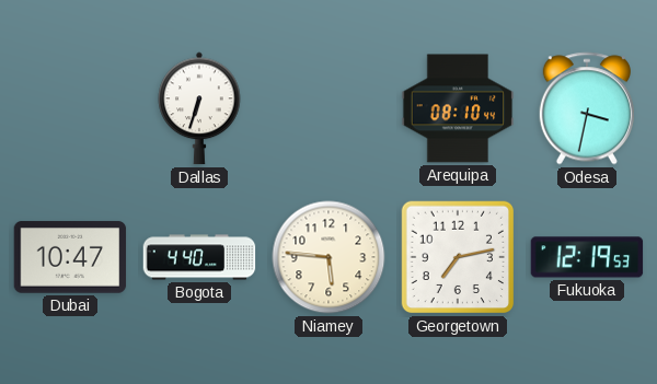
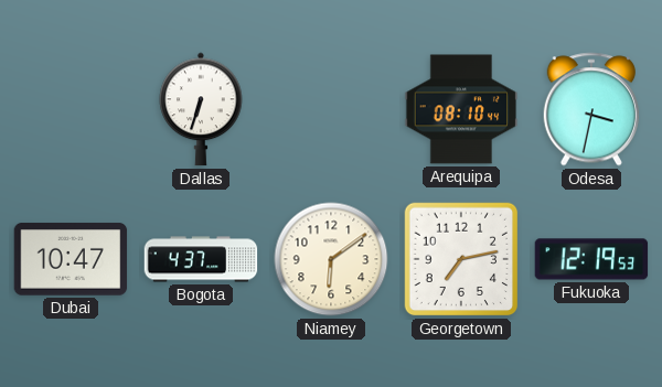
Bogota: 4:40 -> 4:37 (201, 259)
Niamey: 5:46 -> 6:09 (331, 259)
